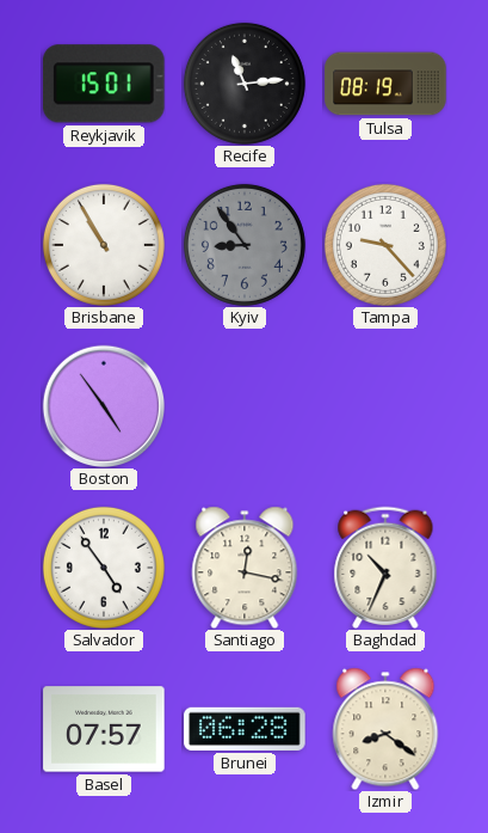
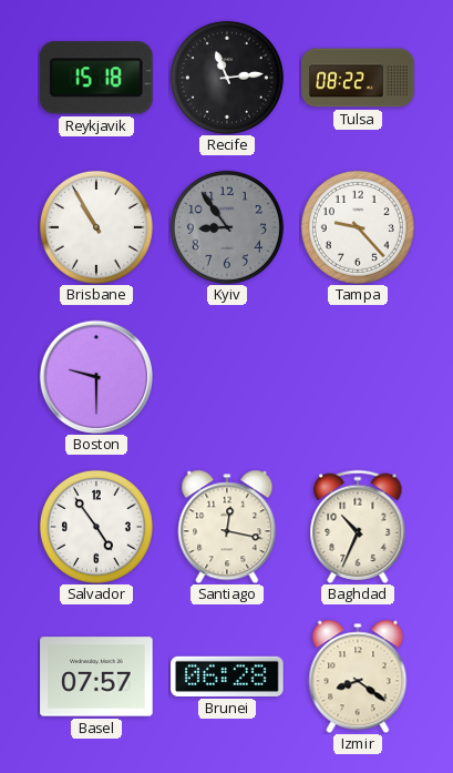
Reykjavik: 15:01 -> 15:18 (96, 78)
Tulsa: 08:19 -> 08:22 (358, 78)
Boston: 4:54 -> 9:30 (95, 376)
